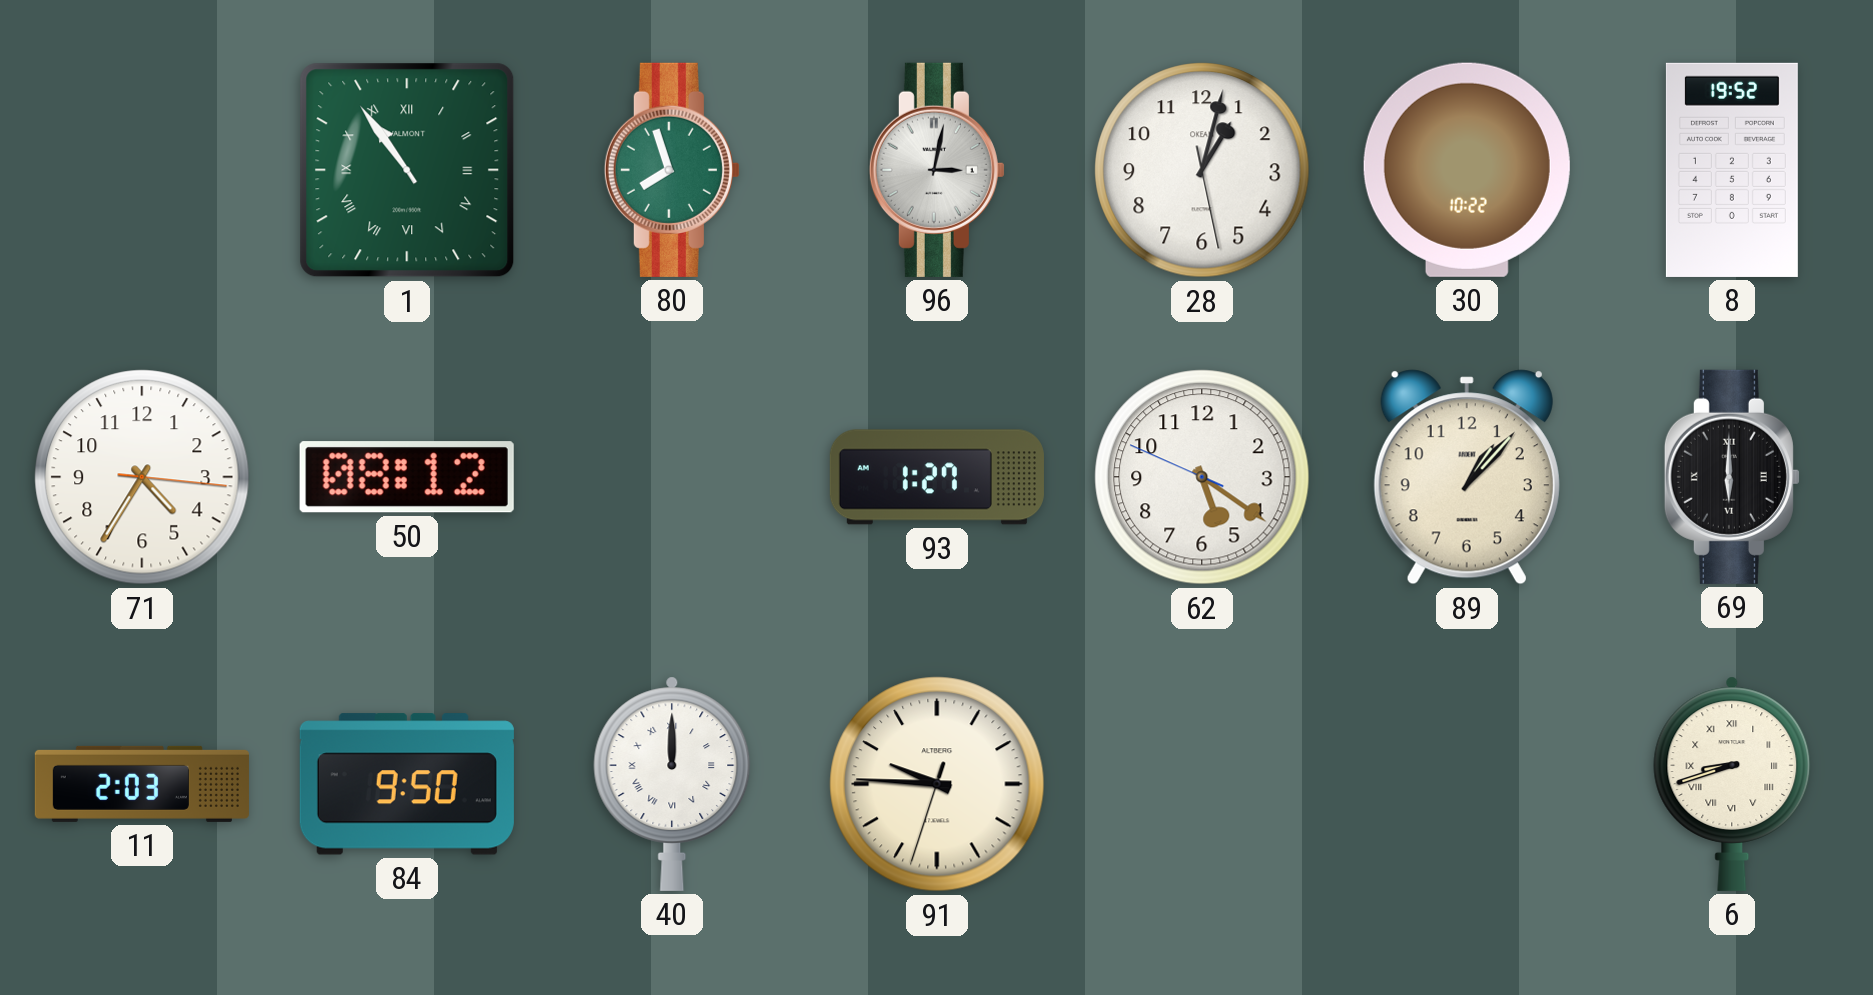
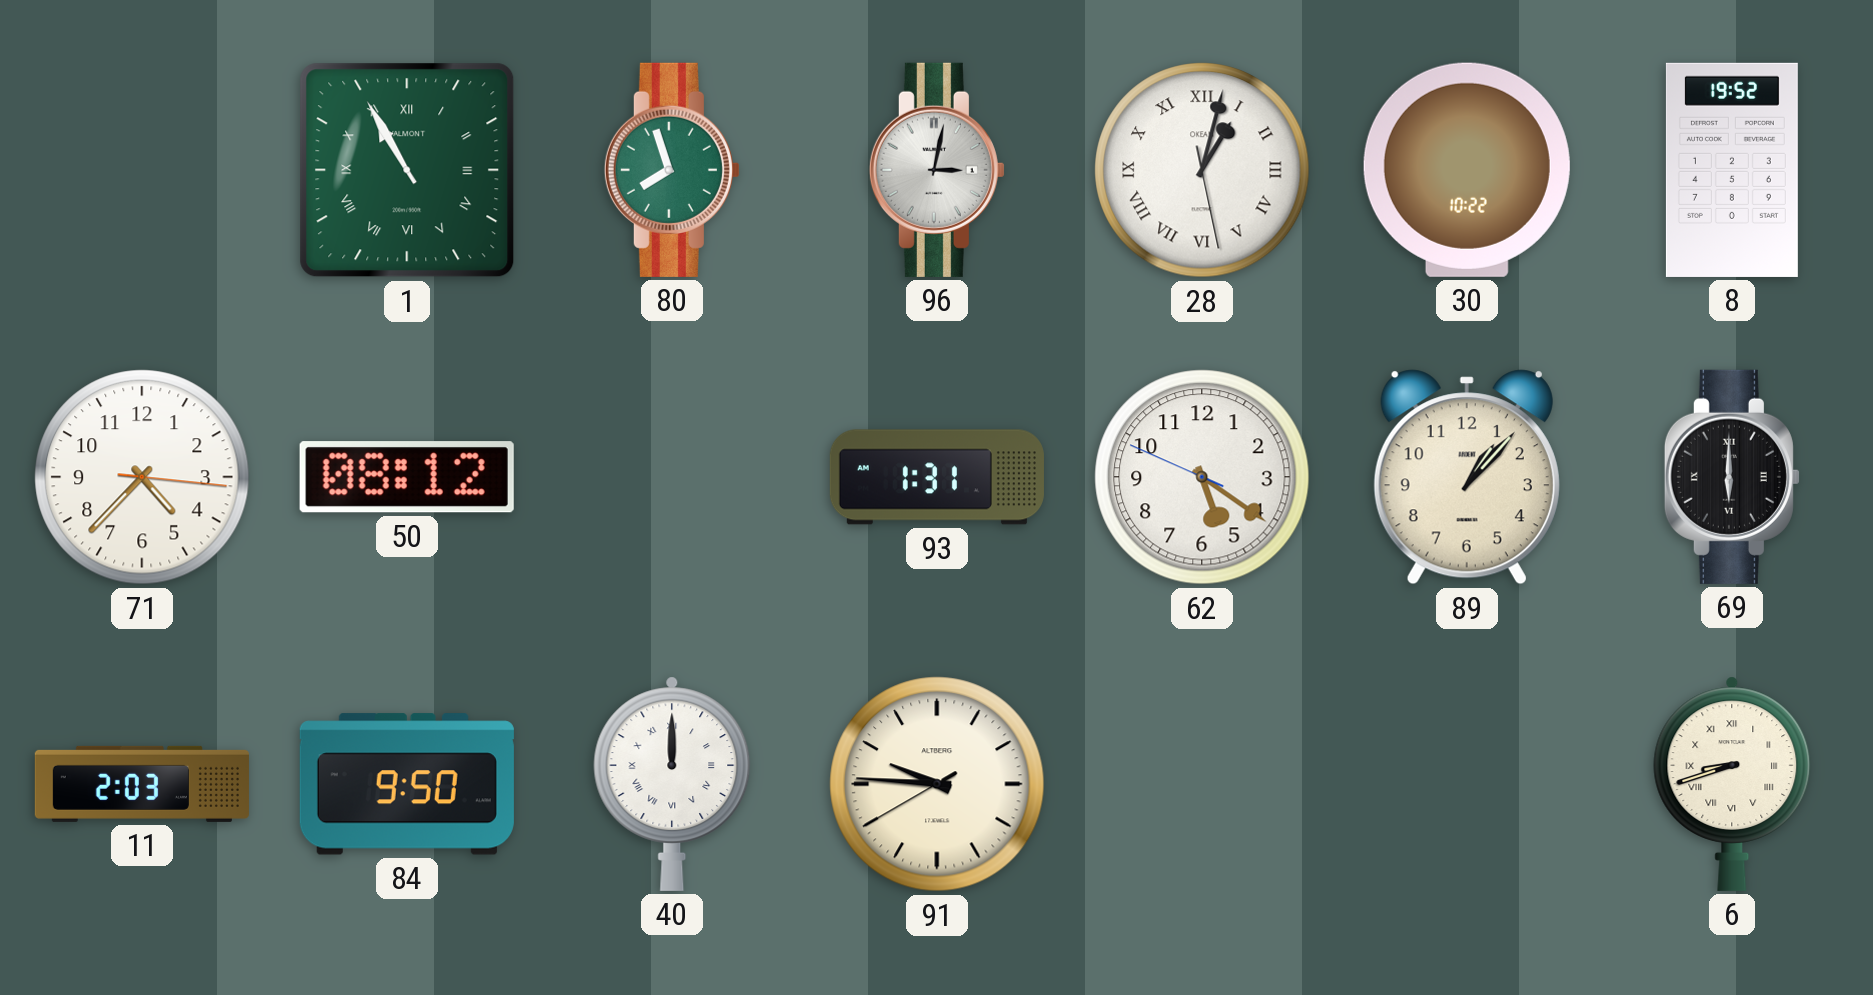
1: 10:54 -> 10:55 (407, 170)
28 numerals: Arabic -> Roman (1202, 170)
71: 4:35 -> 4:37 (142, 477)
93: 1:27 -> 1:31 (937, 477)
91: 9:45:33 -> 9:45:40 (937, 784)
